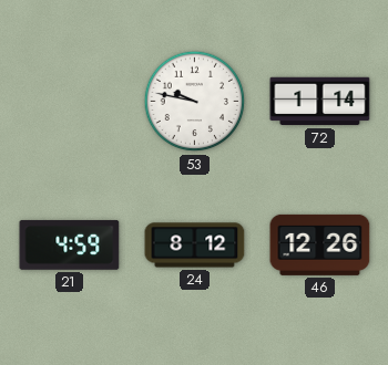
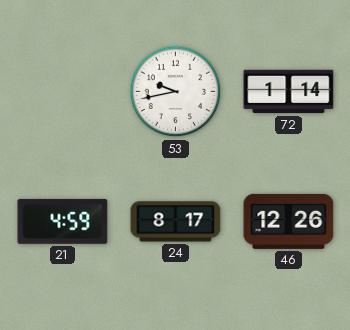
53: 9:47 -> 9:43 (176, 92)
24: 8:12 -> 8:17 (176, 222)
